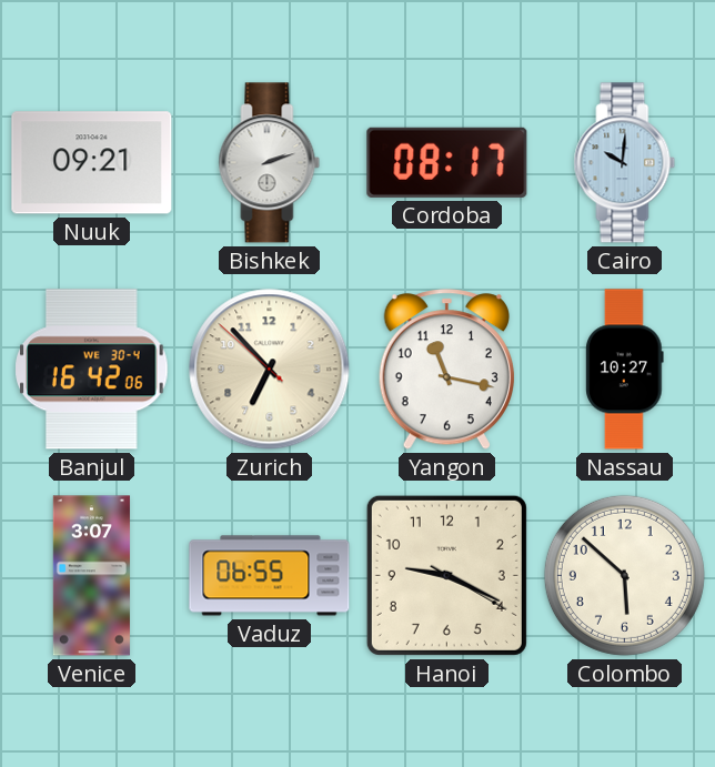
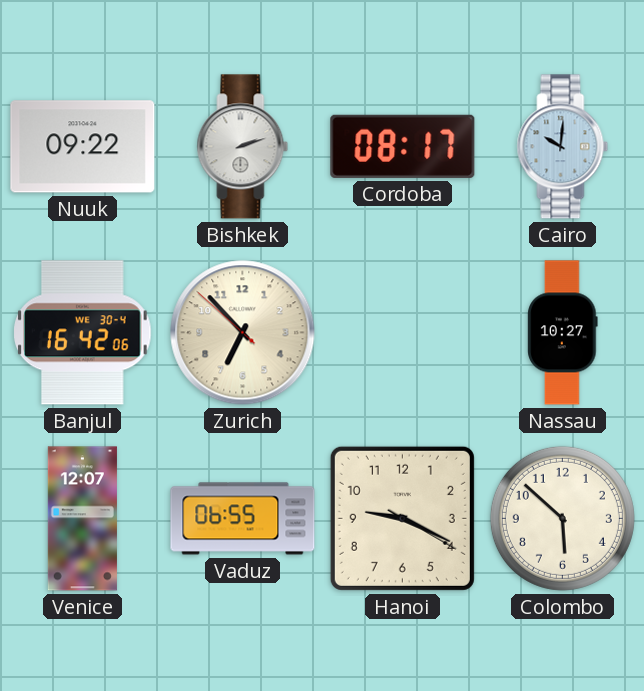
Nuuk: 09:21 -> 09:22 (83, 147)
Yangon: 11:17 -> none (446, 370)
Venice: 3:07 -> 12:07 (82, 519)
